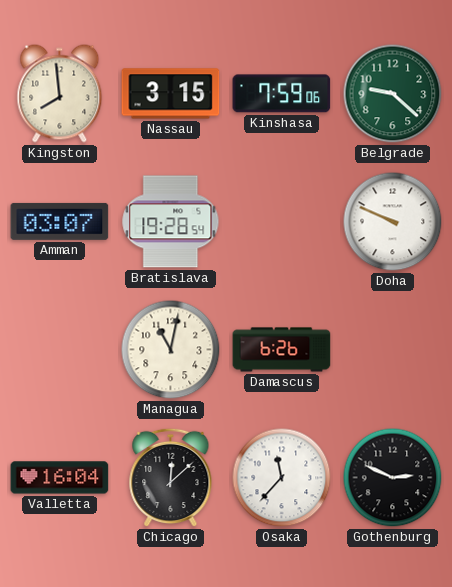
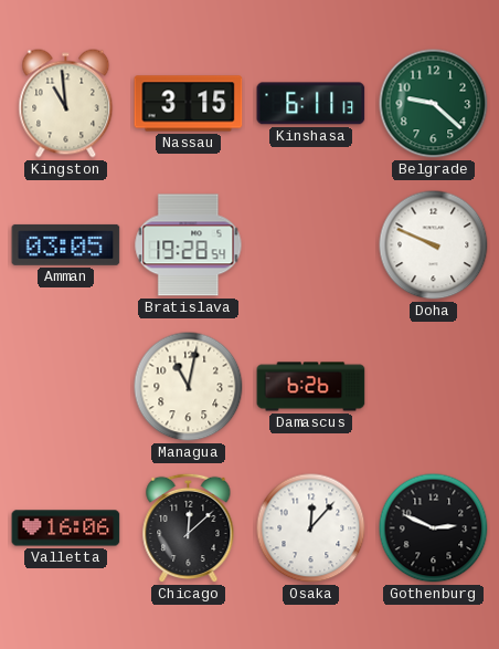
Kingston: 7:59 -> 10:59 (66, 104)
Kinshasa: 7:59 -> 6:11 (311, 104)
Amman: 03:07 -> 03:05 (66, 244)
Valletta: 16:04 -> 16:06 (66, 528)
Osaka: 11:37 -> 12:07 (311, 528)
